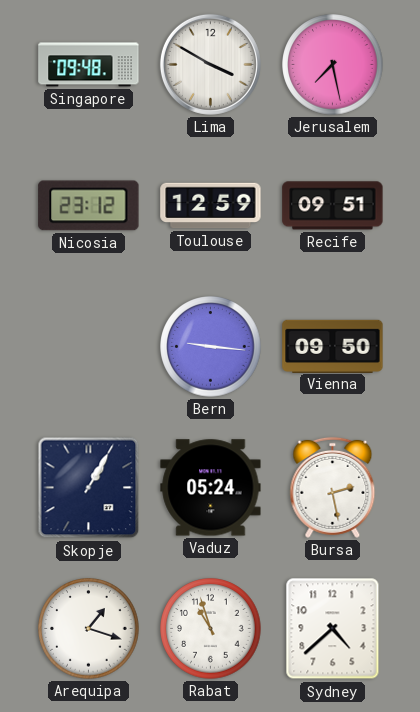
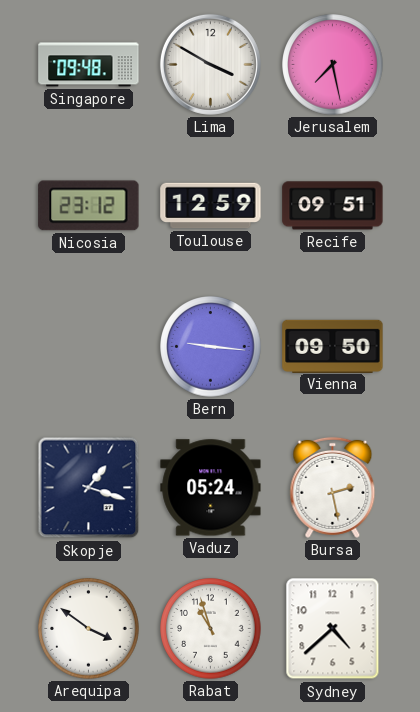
Skopje: 1:05 -> 1:18 (89, 488)
Arequipa: 1:18 -> 3:51 (89, 629)
